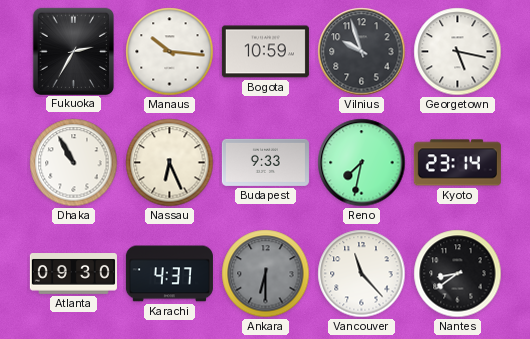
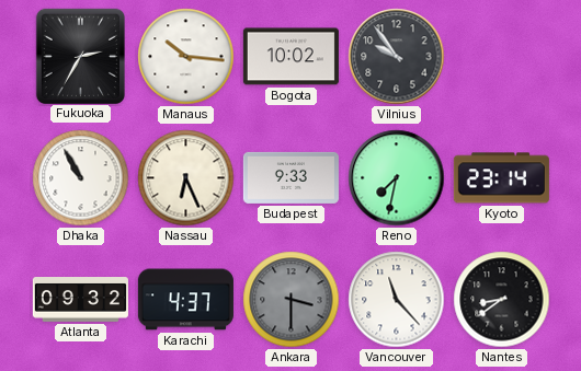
Bogota: 10:59 -> 10:02 (290, 57)
Vilnius: 9:57 -> 9:54 (397, 57)
Georgetown: 5:17 -> none (458, 52)
Atlanta: 09:30 -> 09:32 (80, 300)
Ankara: 6:30 -> 3:30 (292, 300)
